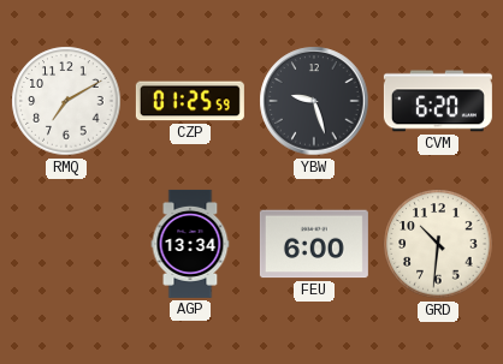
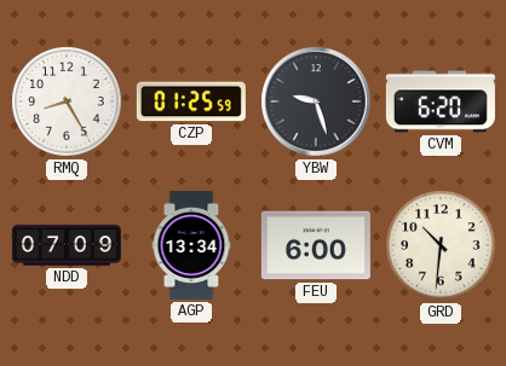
RMQ: 7:10 -> 8:25 (67, 101)
NDD: none -> 07:09 (67, 245)
